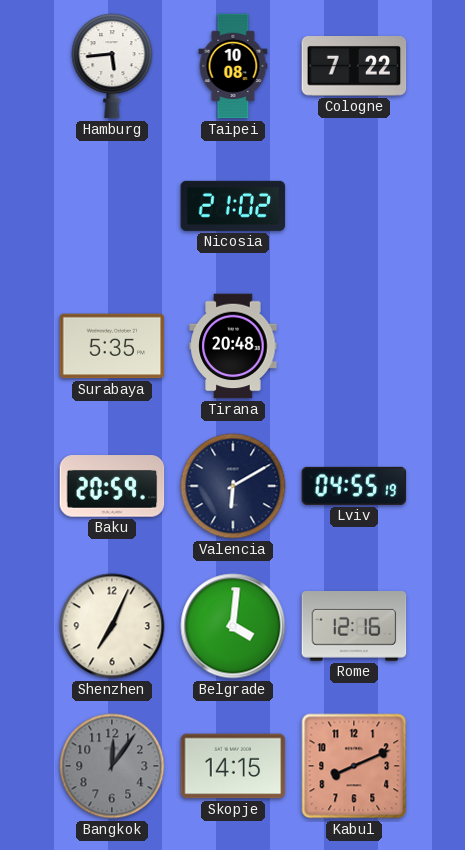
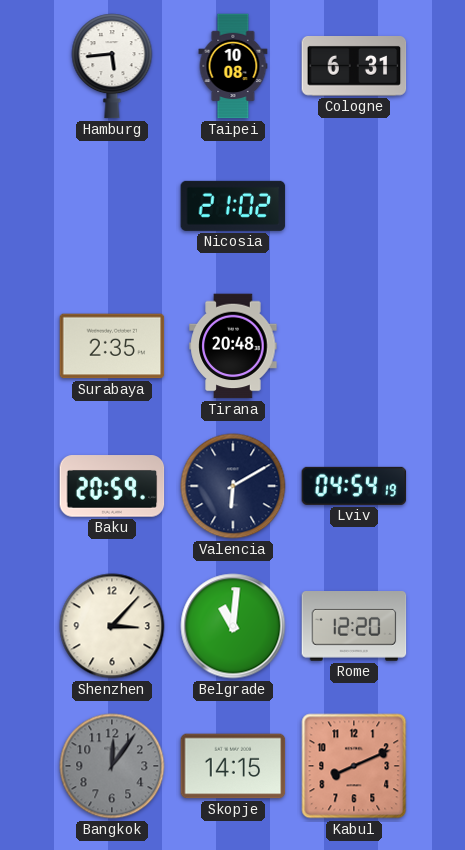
Cologne: 7:22 -> 6:31 (354, 67)
Surabaya: 5:35 -> 2:35 (112, 346)
Lviv: 04:55 -> 04:54 (354, 486)
Shenzhen: 7:04 -> 3:07 (112, 626)
Belgrade: 4:01 -> 11:01 (233, 626)
Rome: 12:16 -> 12:20 (354, 627)
